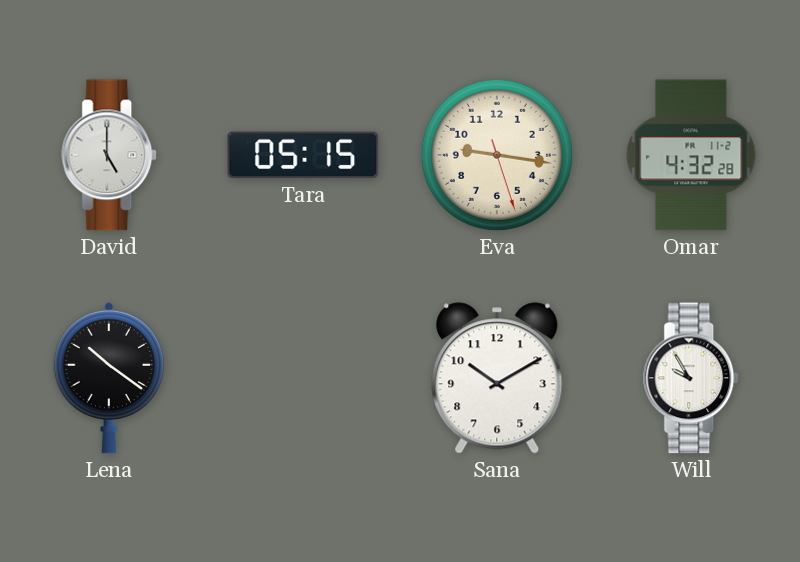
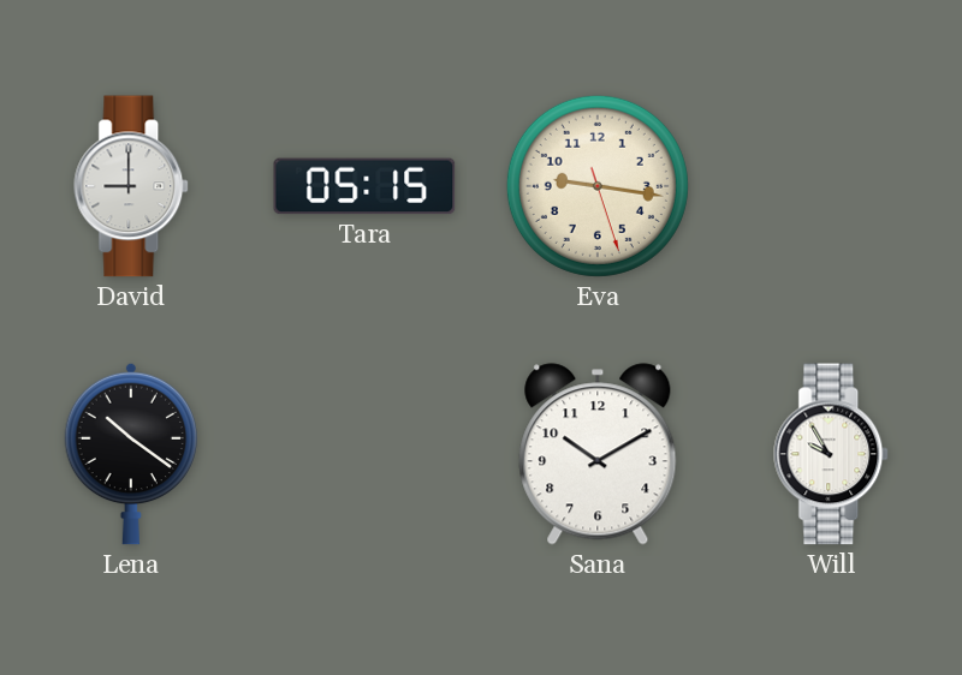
David: 5:00 -> 9:00 (132, 186)
Omar: 4:32 -> none (691, 155)
